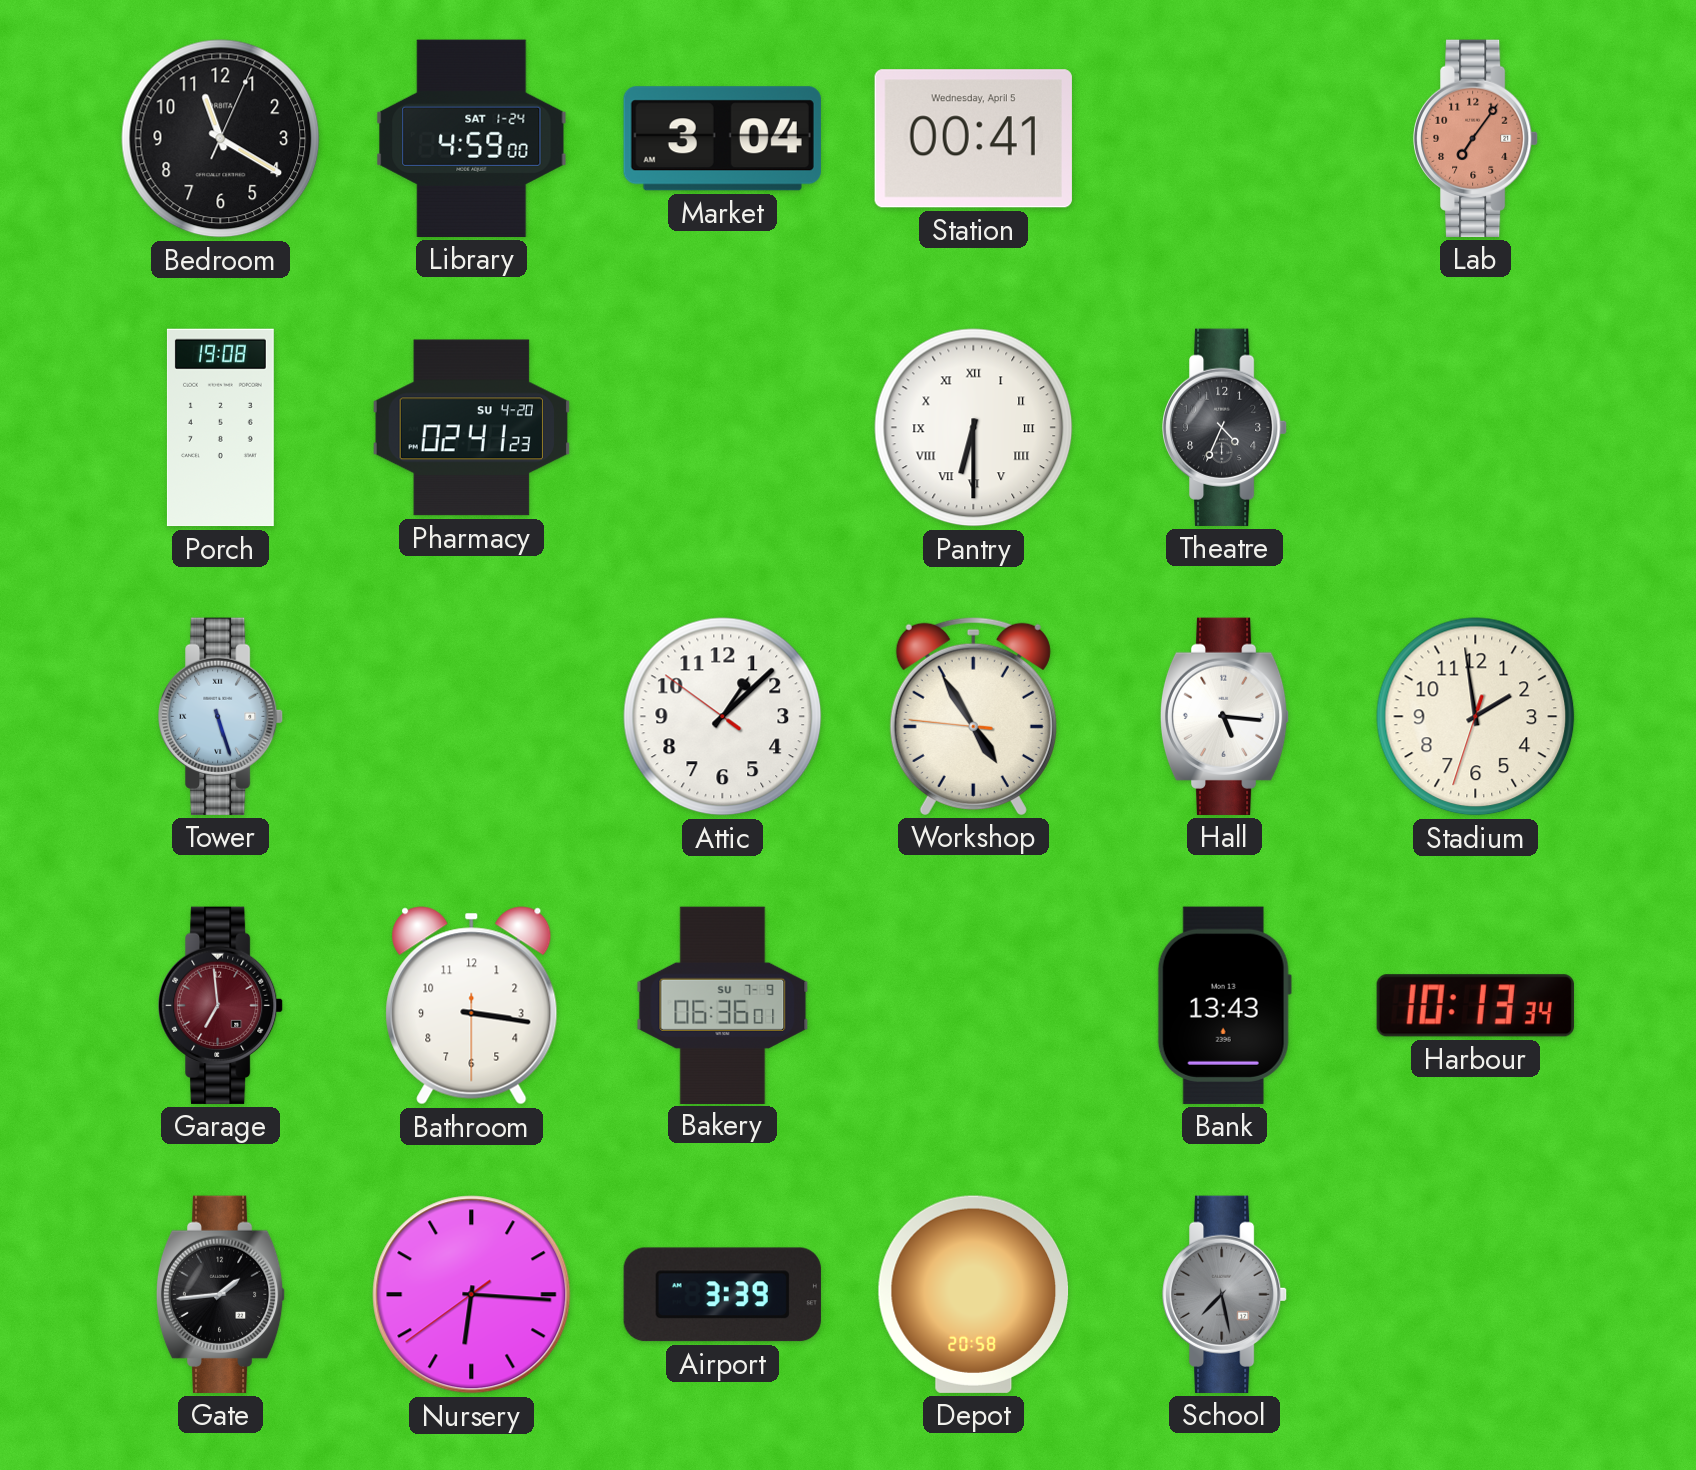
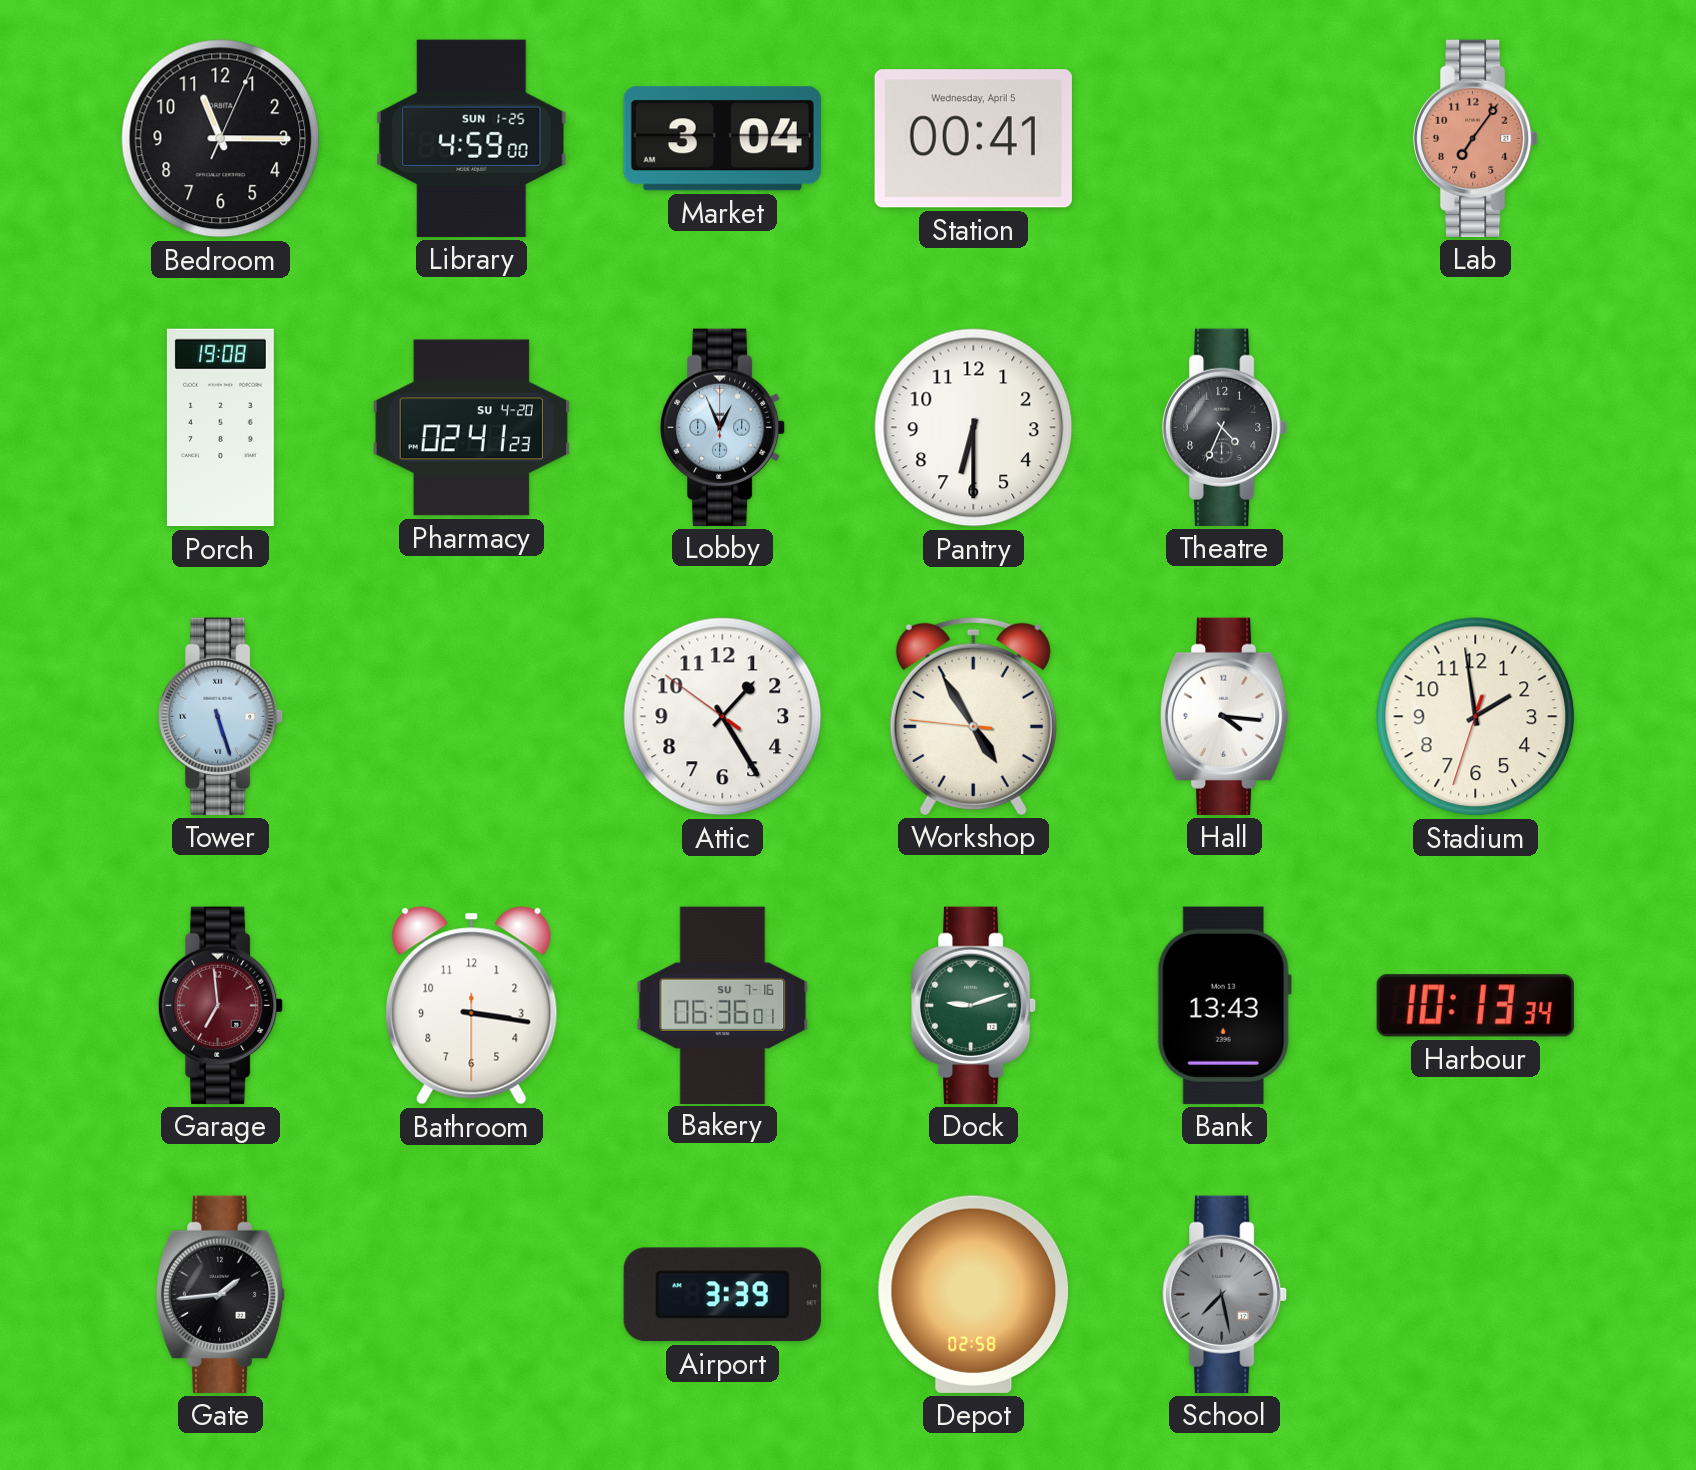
Bedroom: 11:20 -> 11:15 (221, 139)
Library date: SAT 1-24 -> SUN 1-25 (472, 138)
Lobby: none -> 12:56 (724, 427)
Pantry numerals: Roman -> Arabic (974, 428)
Attic: 1:07 -> 1:24 (723, 717)
Hall: 5:16 -> 4:16 (1225, 716)
Bakery date: SU 7-9 -> SU 7-16 (723, 1005)
Dock: none -> 9:12 (975, 1005)
Nursery: 6:15 -> none (472, 1295)
Depot: 20:58 -> 02:58 (974, 1294)
